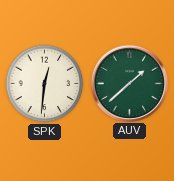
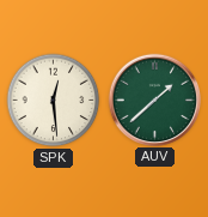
SPK: 12:31 -> 12:29 (54, 101)
